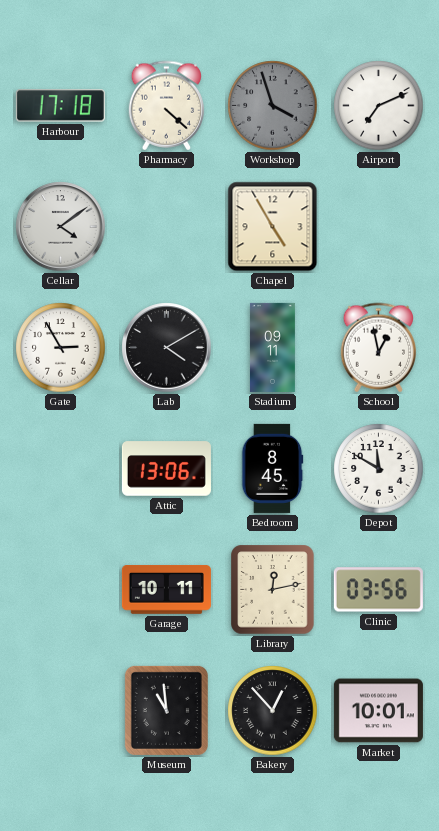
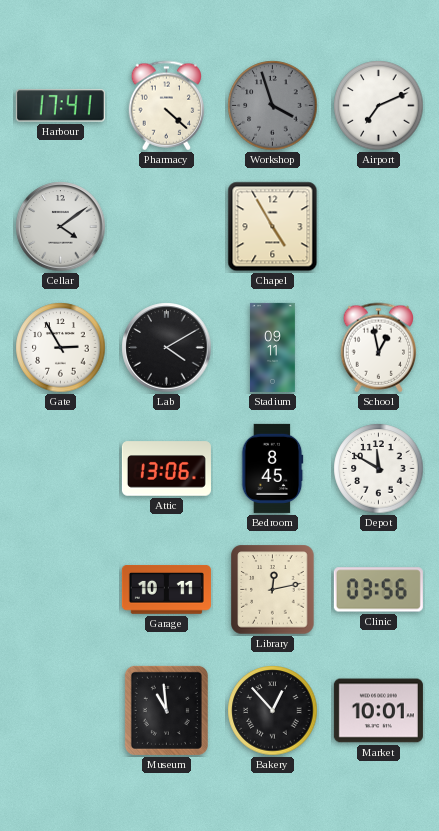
Harbour: 17:18 -> 17:41 (60, 106)
